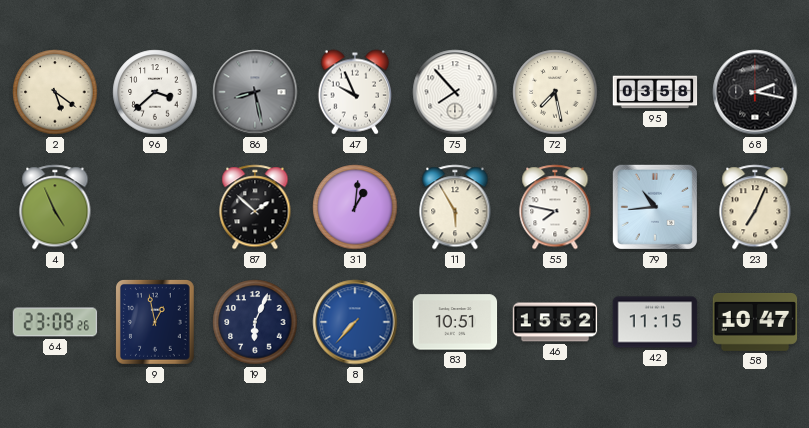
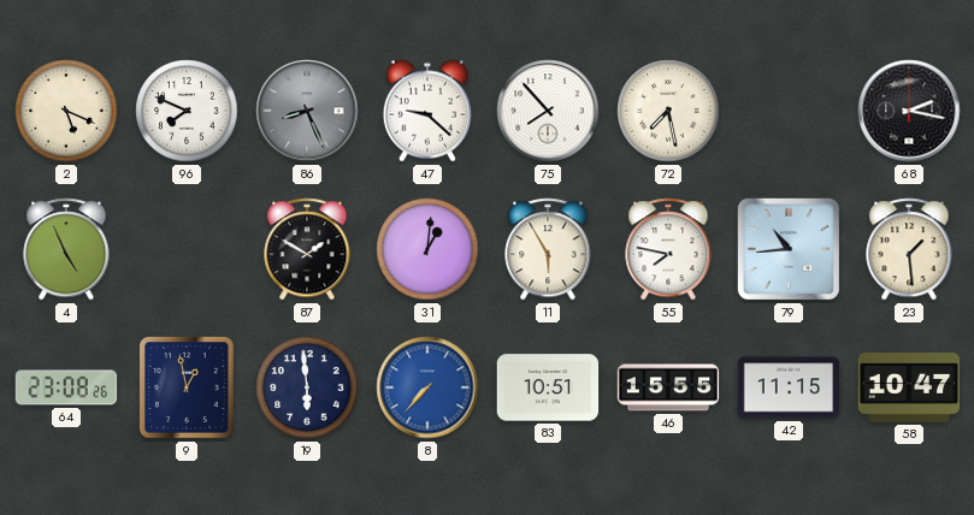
2: 5:21 -> 5:19 (66, 111)
96: 3:38 -> 7:49 (187, 111)
86: 8:28 -> 8:26 (307, 111)
47: 9:56 -> 9:22 (427, 111)
95: 03:58 -> none (655, 92)
87: 1:52 -> 1:50 (307, 249)
23: 7:04 -> 1:29 (909, 249)
19: 6:04 -> 5:59 (307, 387)
46: 15:52 -> 15:55 (668, 387)
